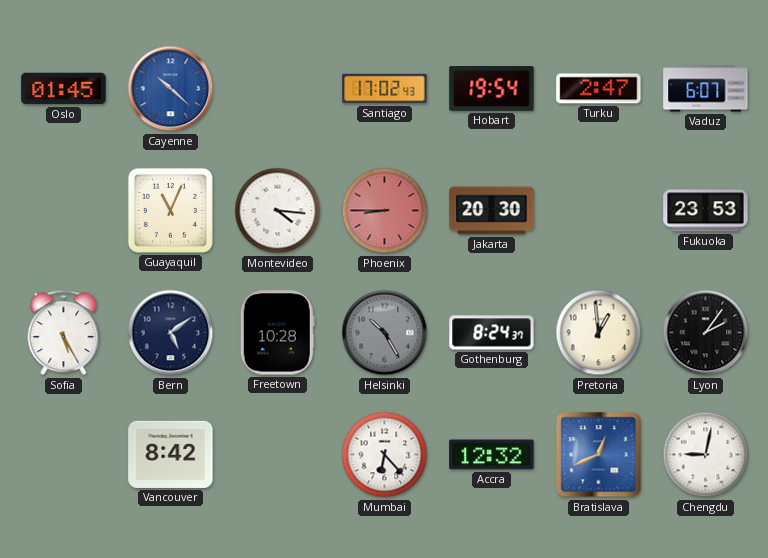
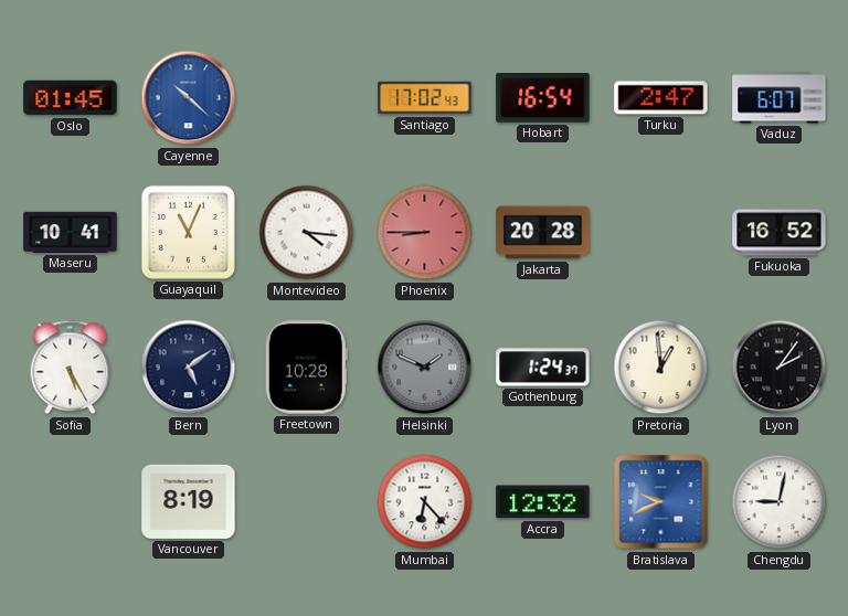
Hobart: 19:54 -> 16:54 (543, 98)
Maseru: none -> 10:41 (71, 232)
Jakarta: 20:30 -> 20:28 (543, 233)
Fukuoka: 23:53 -> 16:52 (780, 233)
Helsinki: 10:25 -> 1:49 (425, 368)
Gothenburg: 8:24 -> 1:24 (543, 368)
Vancouver: 8:42 -> 8:19 (189, 501)
Bratislava: 12:41 -> 9:41 (661, 502)
